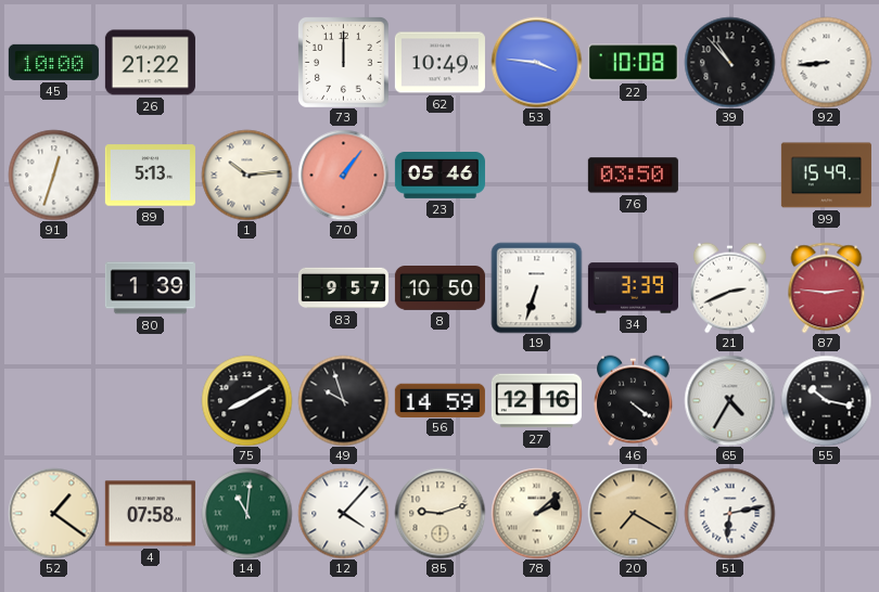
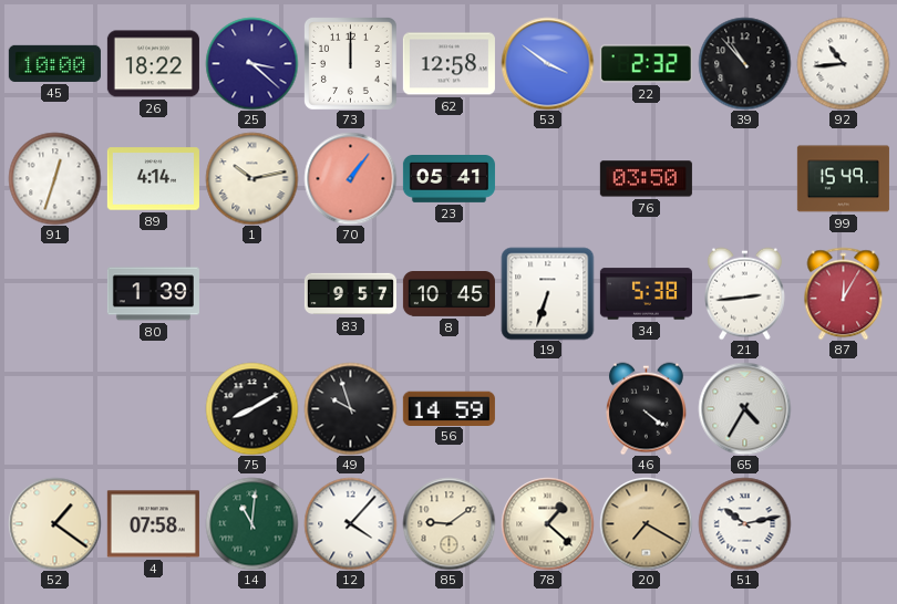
26: 21:22 -> 18:22 (153, 64)
25: none -> 3:22 (251, 63)
62: 10:49 -> 12:58 (448, 64)
53: 3:46 -> 3:51 (547, 63)
22: 10:08 -> 2:32 (646, 64)
92: 8:44 -> 10:44 (843, 63)
89: 5:13 -> 4:14 (153, 179)
1: 10:14 -> 10:13 (251, 178)
23: 05:46 -> 05:41 (448, 179)
8: 10:50 -> 10:45 (448, 294)
34: 3:39 -> 5:38 (646, 294)
21: 2:41 -> 2:44 (744, 293)
87: 2:46 -> 12:05 (844, 293)
27: 12:16 -> none (536, 401)
55: 10:17 -> none (826, 400)
85: 9:12 -> 9:09 (448, 523)
78: 2:08 -> 1:22 (547, 523)
51: 6:13 -> 10:13 (744, 523)
